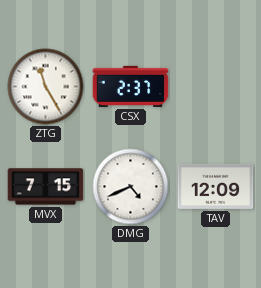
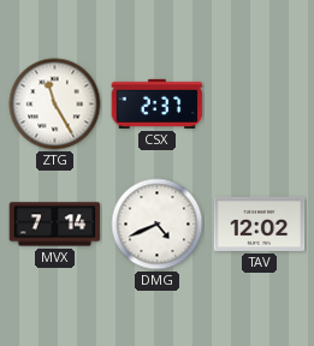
MVX: 7:15 -> 7:14 (55, 225)
TAV: 12:09 -> 12:02 (260, 223)
